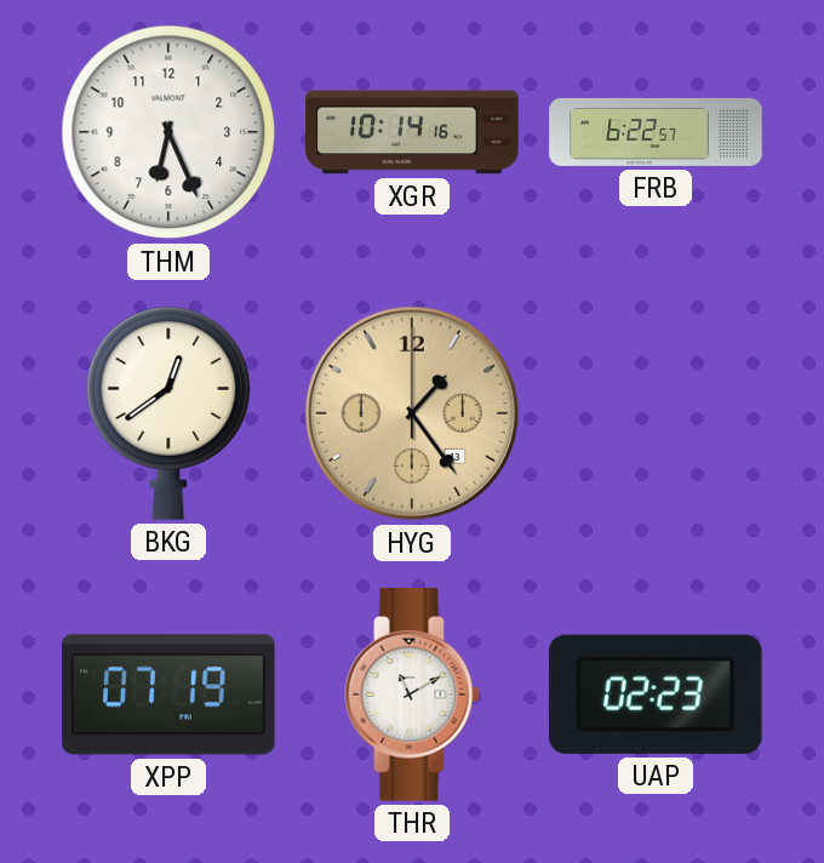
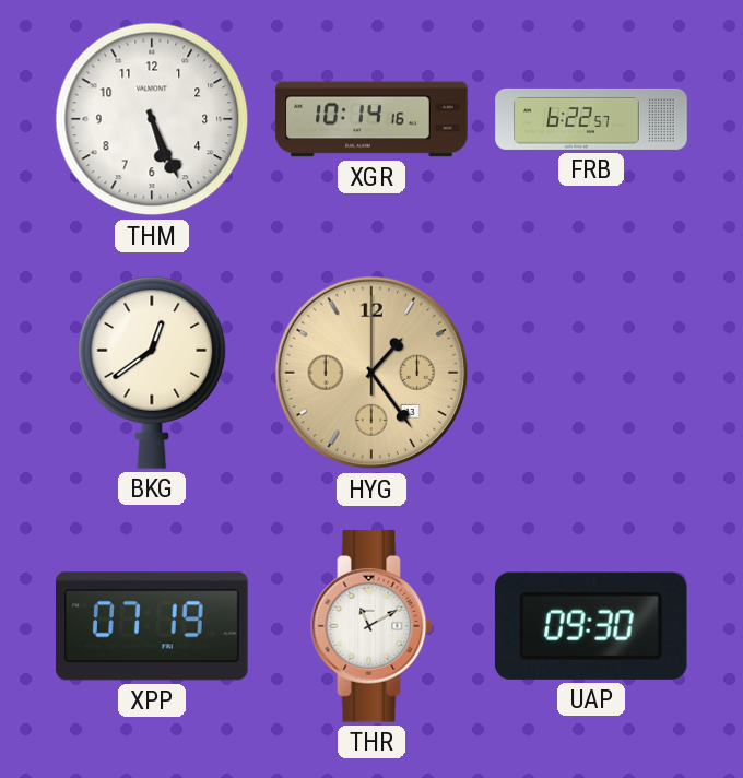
THM: 6:26 -> 5:26 (152, 119)
UAP: 02:23 -> 09:30 (591, 626)
